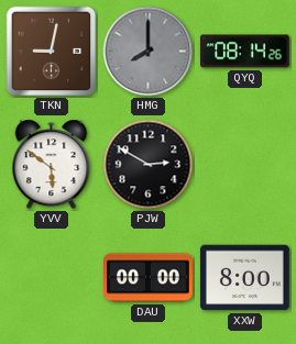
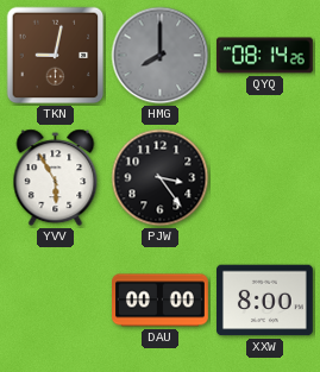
YVV: 5:51 -> 5:55 (56, 178)
PJW: 2:50 -> 3:24 (161, 178)
